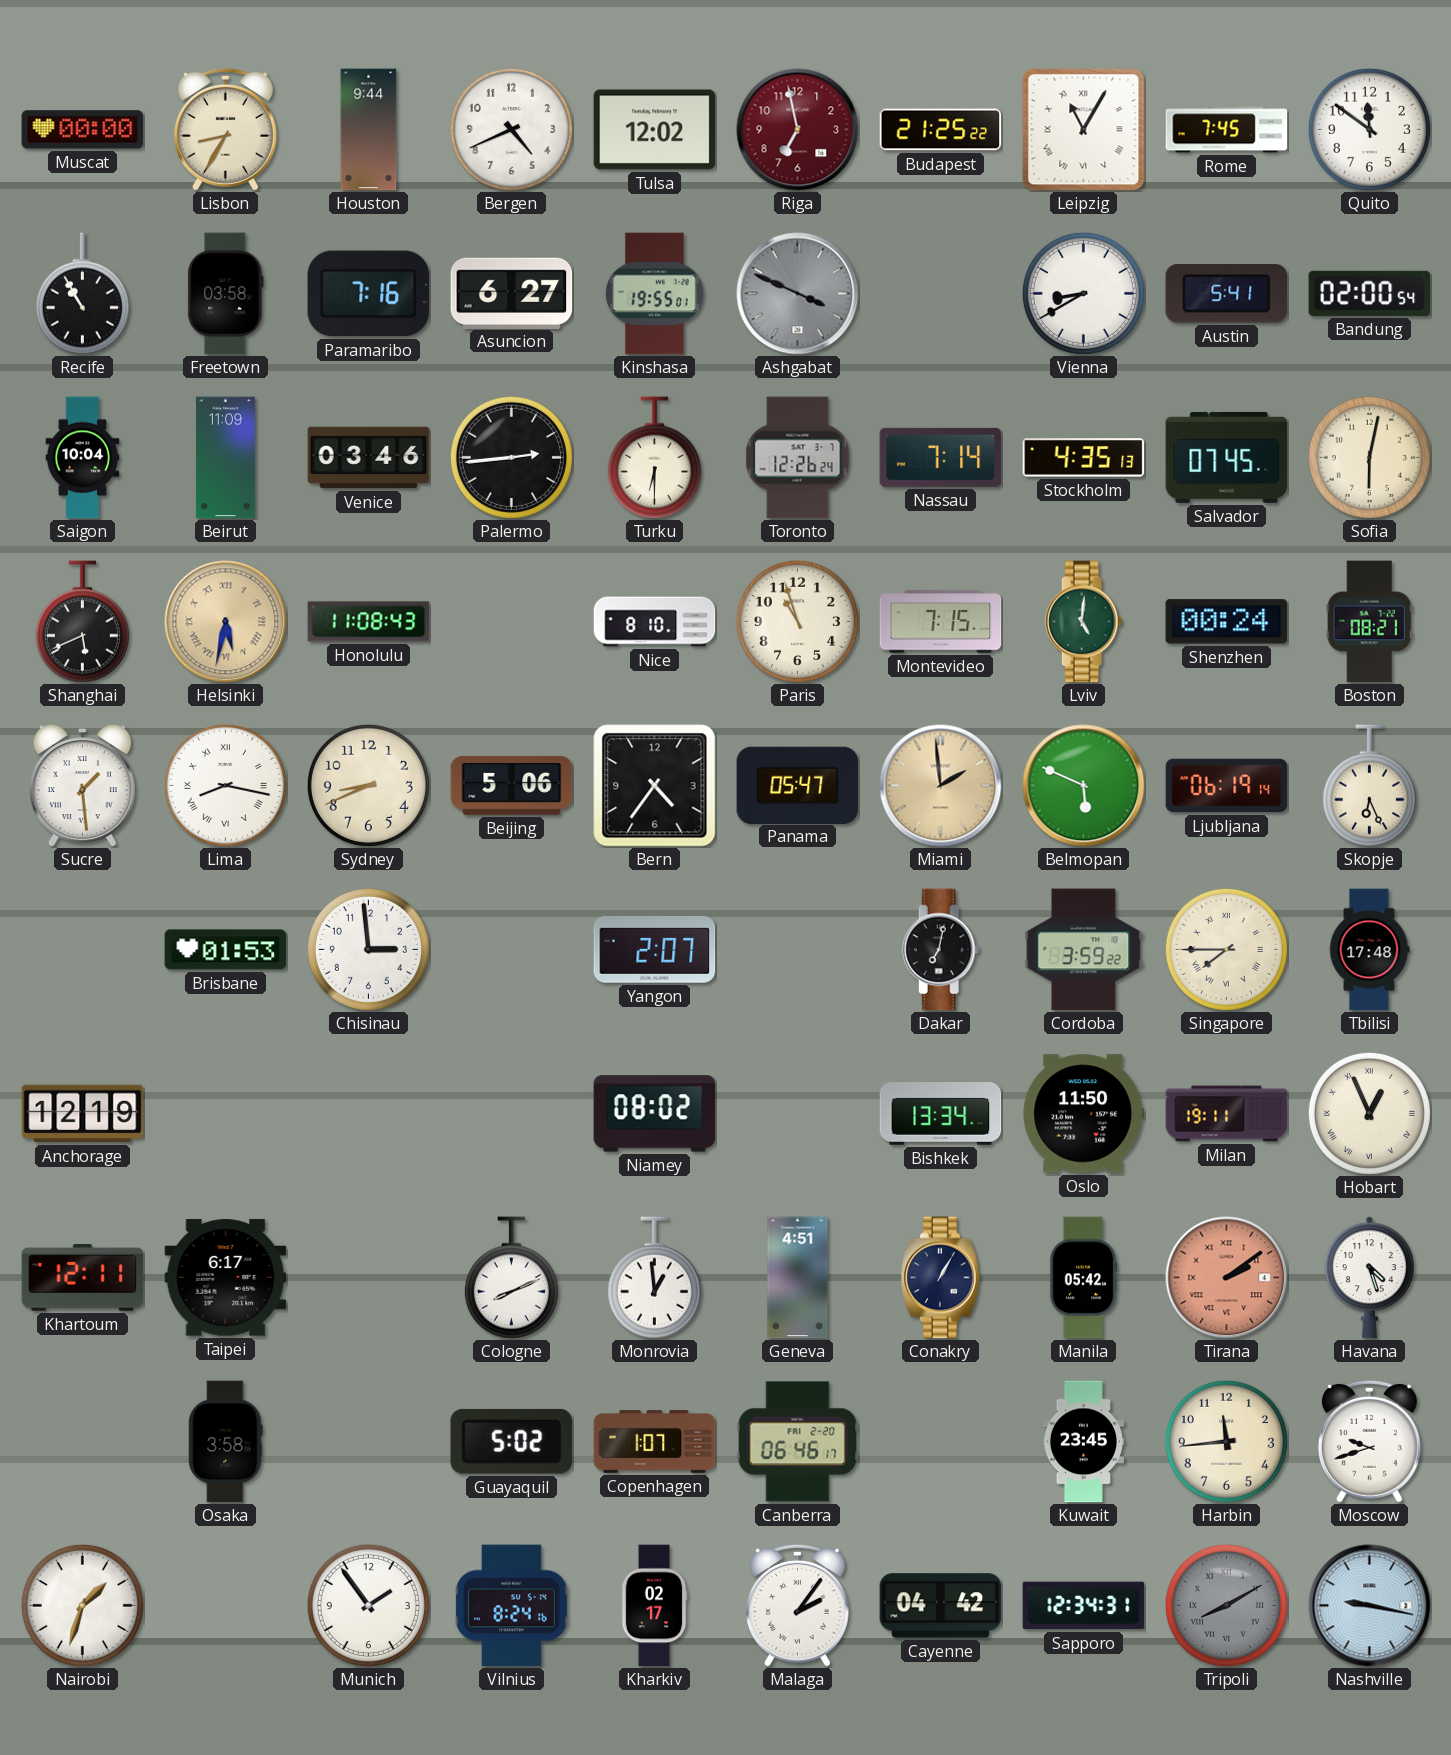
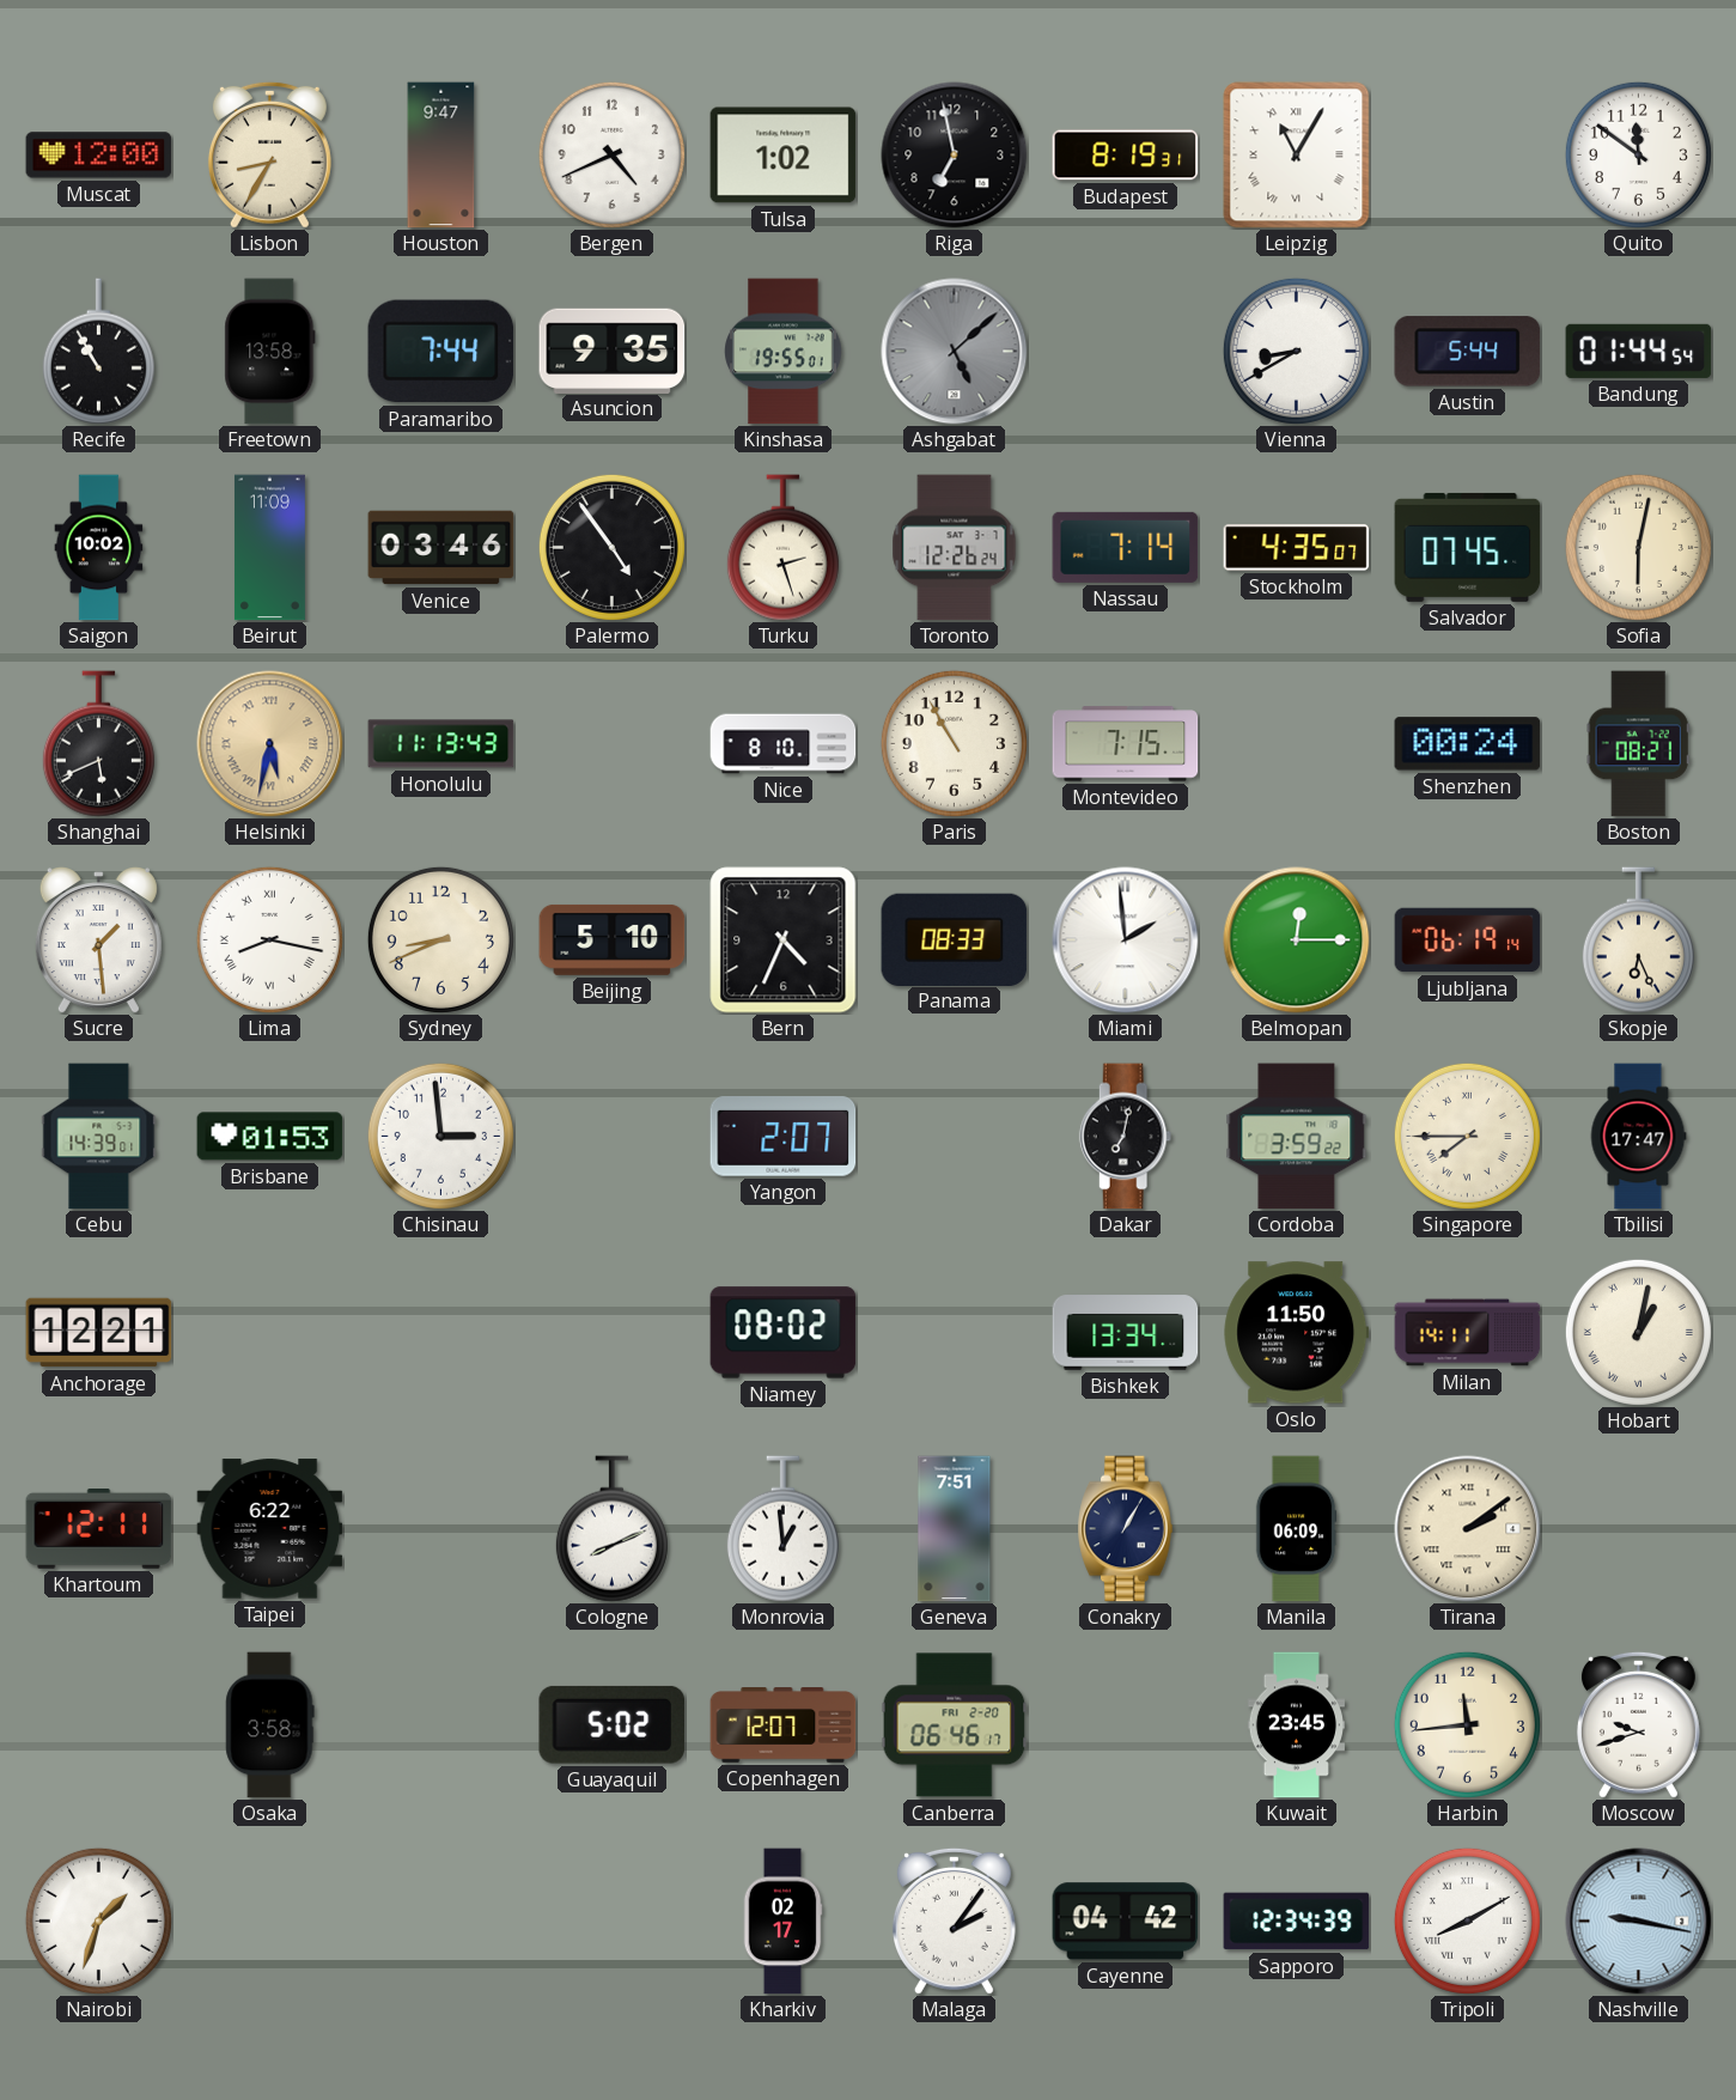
Muscat: 00:00 -> 12:00 (99, 156)
Houston: 9:44 -> 9:47 (441, 156)
Tulsa: 12:02 -> 1:02 (784, 156)
Riga dial: burgundy -> black (955, 156)
Budapest: 21:25 -> 8:19 (1126, 156)
Rome: 7:45 -> none (1227, 130)
Freetown: 03:58 -> 13:58 (270, 352)
Paramaribo: 7:16 -> 7:44 (441, 352)
Asuncion: 6:27 -> 9:35 (613, 351)
Ashgabat: 3:49 -> 5:08 (955, 352)
Austin: 5:41 -> 5:44 (1468, 352)
Bandung: 02:00 -> 01:44 (1639, 351)
Saigon: 10:04 -> 10:02 (99, 548)
Palermo: 2:44 -> 4:54 (611, 547)
Turku: 6:30 -> 2:27 (782, 548)
Stockholm: 4:35:13 -> 4:35:07 (1297, 548)
Honolulu: 11:08 -> 11:13 (441, 744)
Paris: 10:57 -> 10:55 (954, 743)
Lviv: 5:01 -> none (1084, 622)
Beijing: 5:06 -> 5:10 (613, 939)
Bern: 4:36 -> 4:34 (784, 941)
Panama: 05:47 -> 08:33 (955, 939)
Miami dial: champagne -> white (1126, 941)
Belmopan: 5:49 -> 12:15 (1297, 941)
Cebu: none -> 14:39 (99, 1137)
Tbilisi: 17:48 -> 17:47 (1638, 1137)
Anchorage: 12:19 -> 12:21 (99, 1333)
Milan: 19:11 -> 14:11 (1468, 1333)
Hobart: 12:56 -> 1:02 (1638, 1332)
Taipei: 6:17 -> 6:22 (270, 1529)
Geneva: 4:51 -> 7:51 (955, 1529)
Manila: 05:42 -> 06:09 (1296, 1529)
Tirana dial: salmon -> cream (1468, 1529)
Havana: 4:27 -> none (1369, 1278)
Copenhagen: 1:07 -> 12:07 (784, 1725)
Munich: 1:54 -> none (368, 1605)
Vilnius: 8:24 -> none (512, 1606)
Sapporo: 12:34:31 -> 12:34:39 (1297, 1922)
Tripoli dial: grey -> white (1467, 1921)
